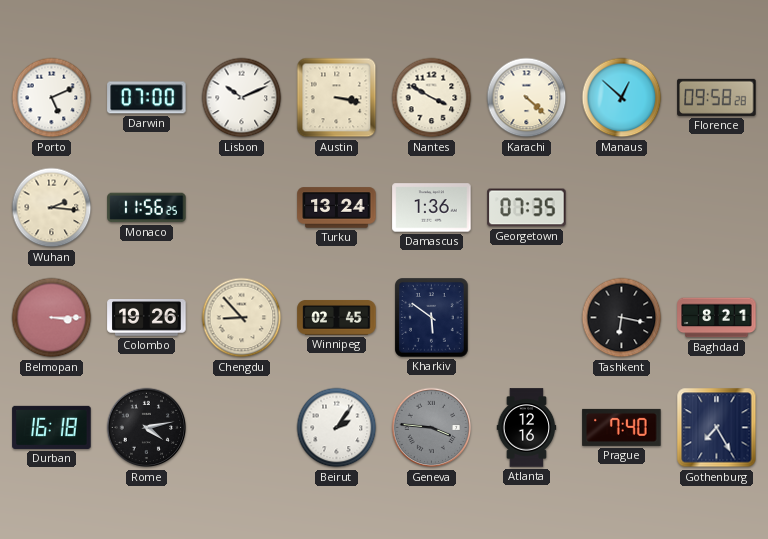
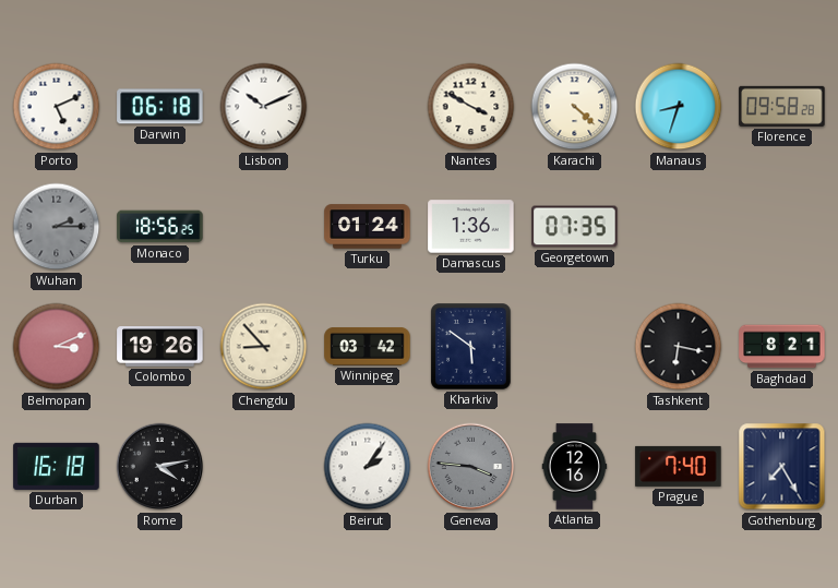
Darwin: 07:00 -> 06:18 (160, 107)
Austin: 3:17 -> none (337, 98)
Manaus: 12:52 -> 8:33 (679, 107)
Wuhan: 2:16 -> 2:15 (57, 227)
Wuhan dial: cream -> grey (57, 227)
Monaco: 11:56 -> 18:56 (160, 227)
Turku: 13:24 -> 01:24 (368, 227)
Belmopan: 3:15 -> 3:11 (57, 347)
Winnipeg: 02:45 -> 03:42 (368, 347)
